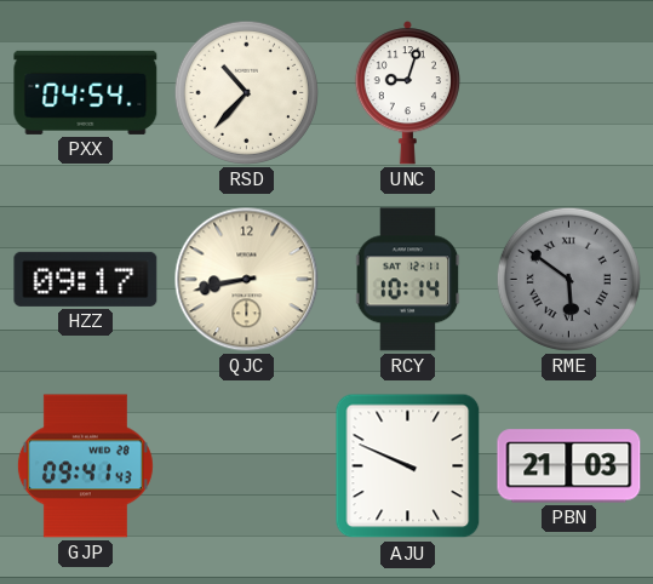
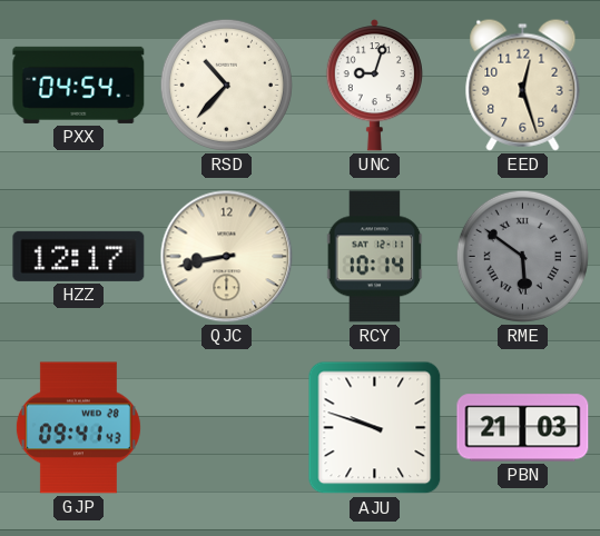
EED: none -> 12:27 (523, 85)
HZZ: 09:17 -> 12:17 (79, 256)
AJU: 9:49 -> 9:48 (375, 428)
